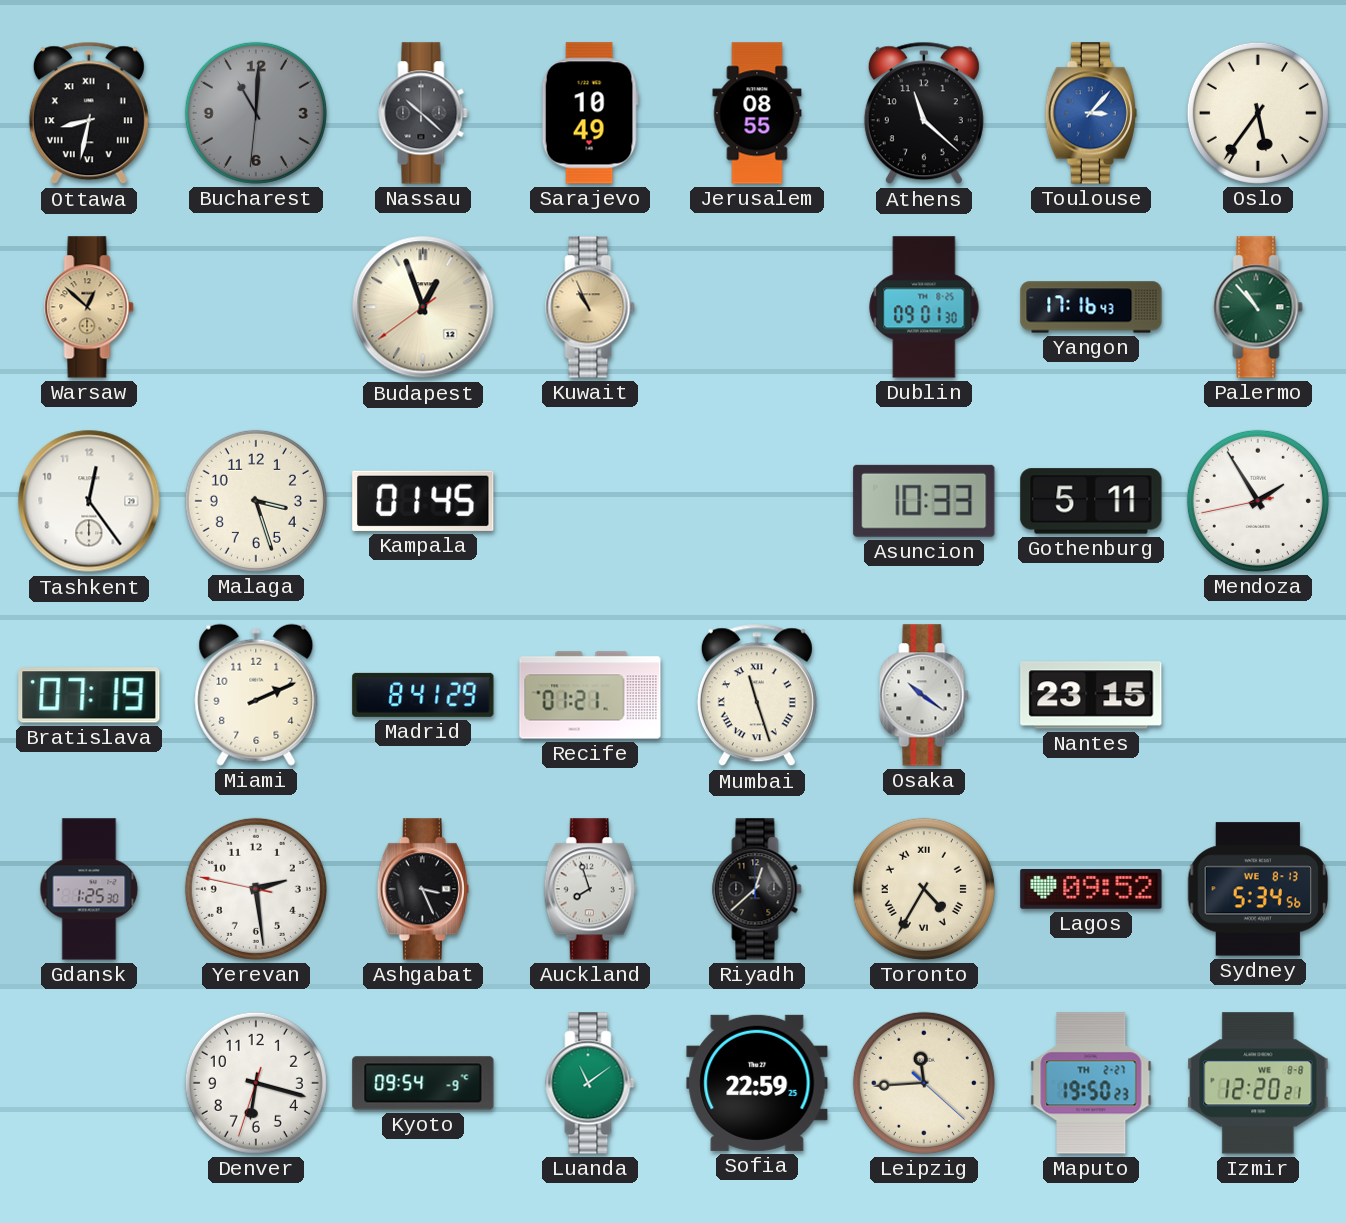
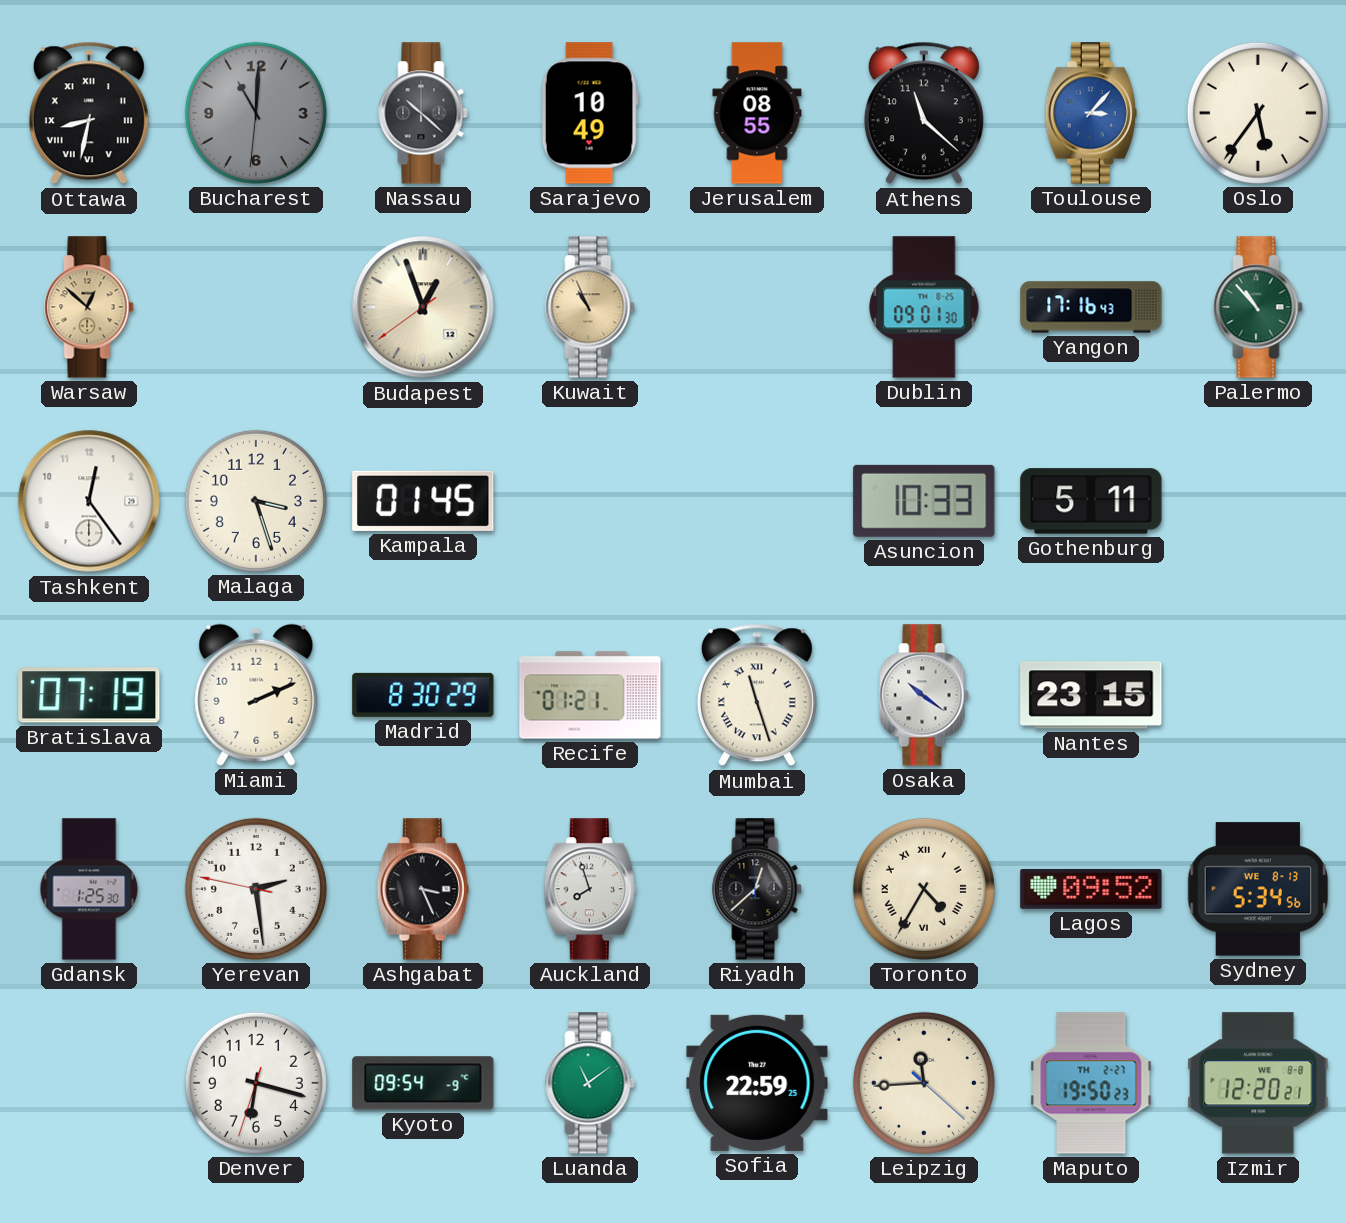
Mendoza: 1:54 -> none (1258, 501)
Madrid: 8:41 -> 8:30 (423, 695)
